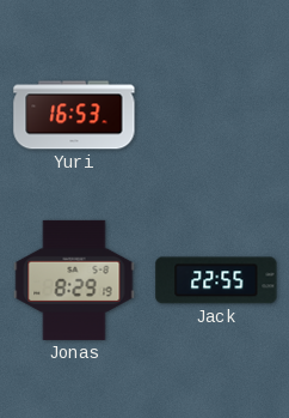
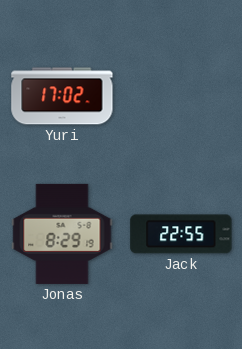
Yuri: 16:53 -> 17:02 (62, 96)
